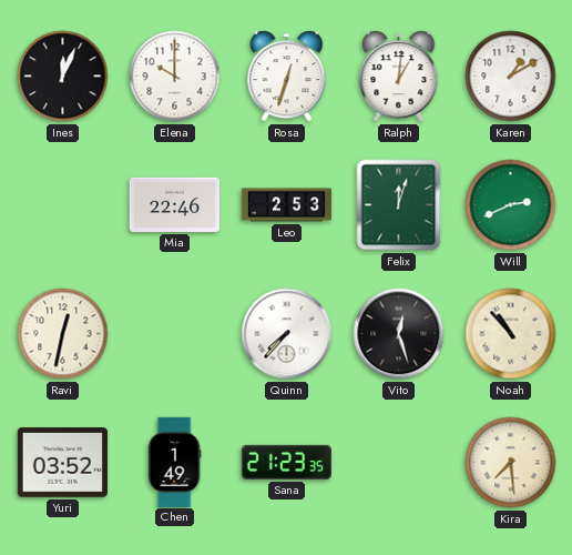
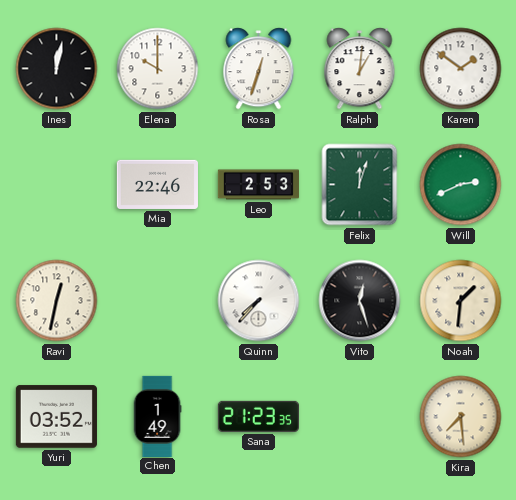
Ines: 12:04 -> 12:02 (57, 69)
Karen: 1:10 -> 1:51 (461, 69)
Noah: 10:53 -> 1:31 (461, 301)
